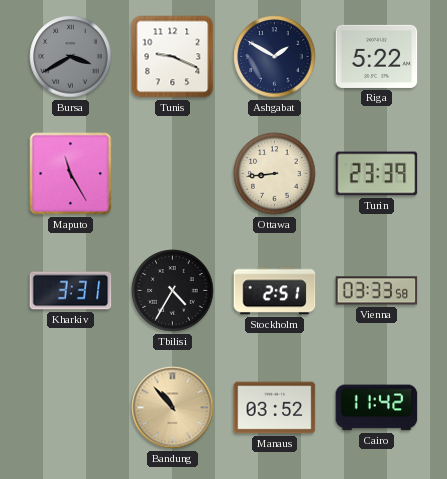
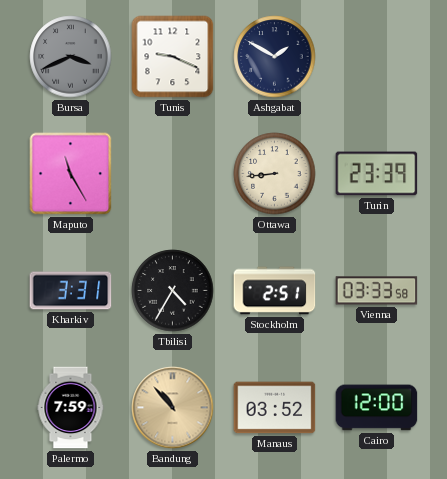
Bursa: 3:40 -> 3:41 (71, 57)
Riga: 5:22 -> none (377, 56)
Palermo: none -> 7:59 (71, 408)
Cairo: 11:42 -> 12:00 (377, 408)
